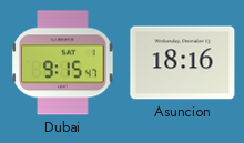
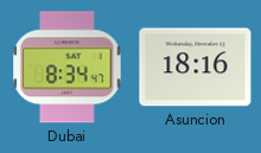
Dubai: 9:15 -> 8:34 (68, 68)
